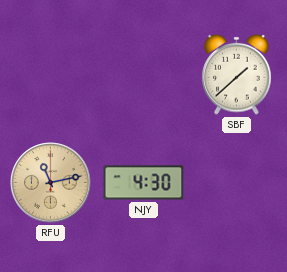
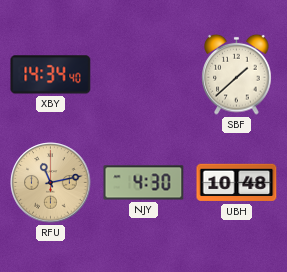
XBY: none -> 14:34 (51, 75)
UBH: none -> 10:48 (237, 183)
